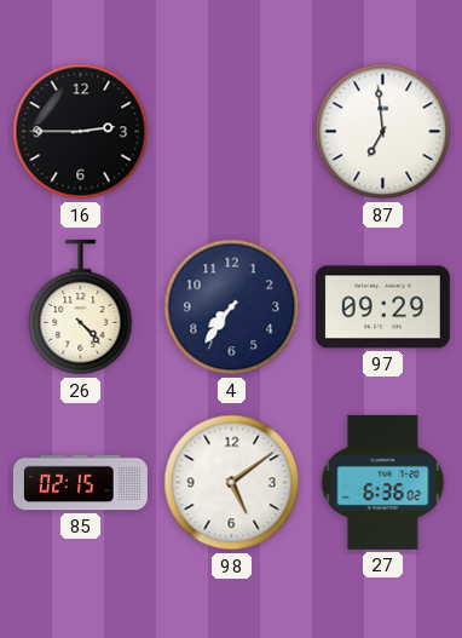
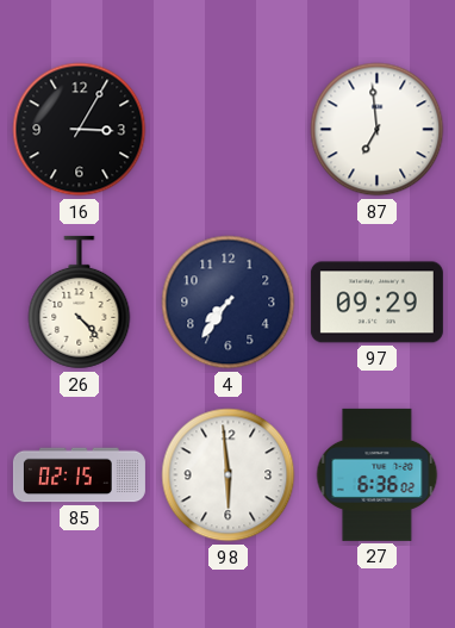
16: 2:45 -> 3:05 (80, 130)
98: 5:09 -> 5:59 (229, 475)
